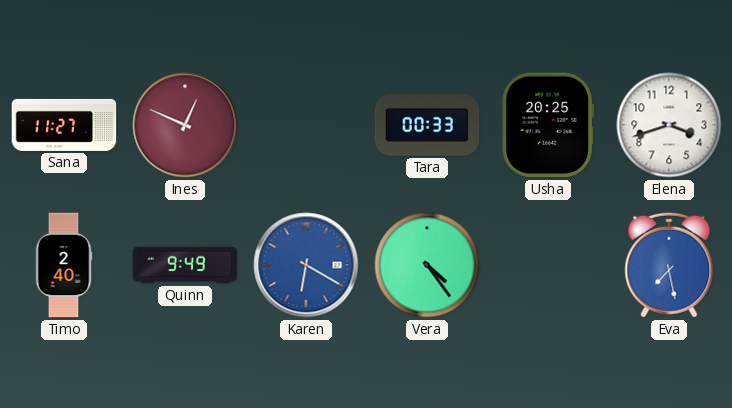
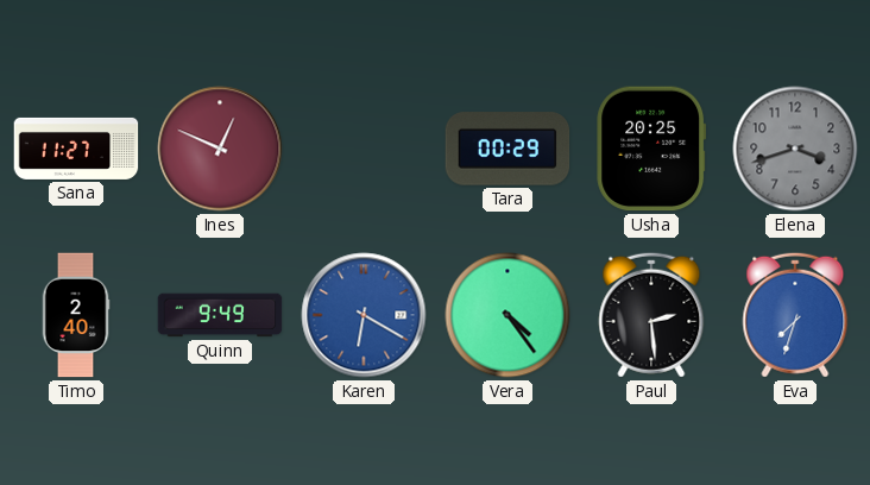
Tara: 00:33 -> 00:29 (508, 149)
Elena dial: white -> grey (795, 149)
Paul: none -> 2:29 (651, 315)
Eva: 7:28 -> 7:33 (795, 315)
